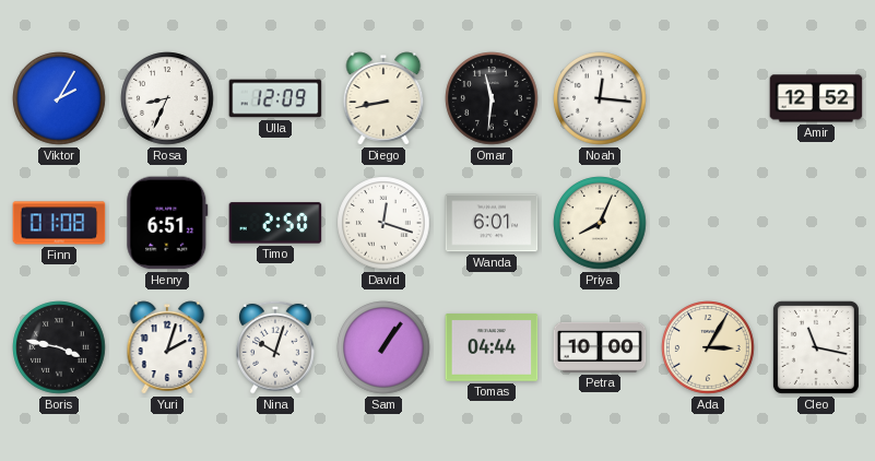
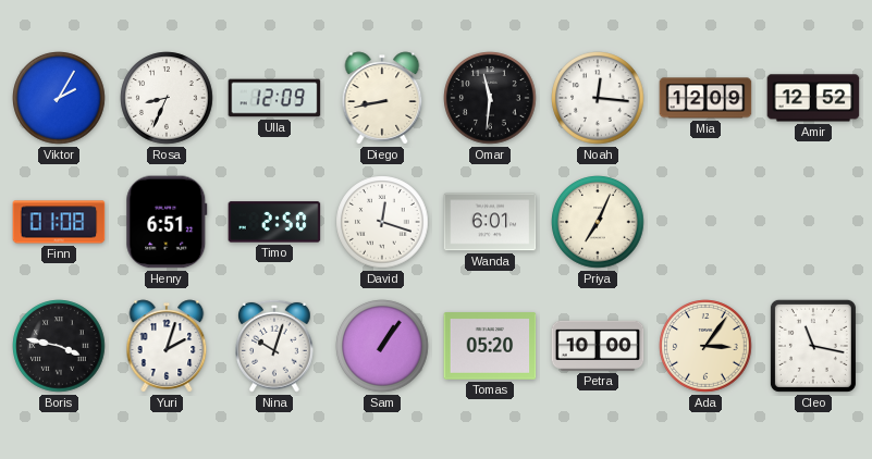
Mia: none -> 12:09 (705, 98)
Priya: 8:04 -> 7:04 (598, 222)
Tomas: 04:44 -> 05:20 (490, 346)
Ada: 3:05 -> 3:06 (705, 346)
